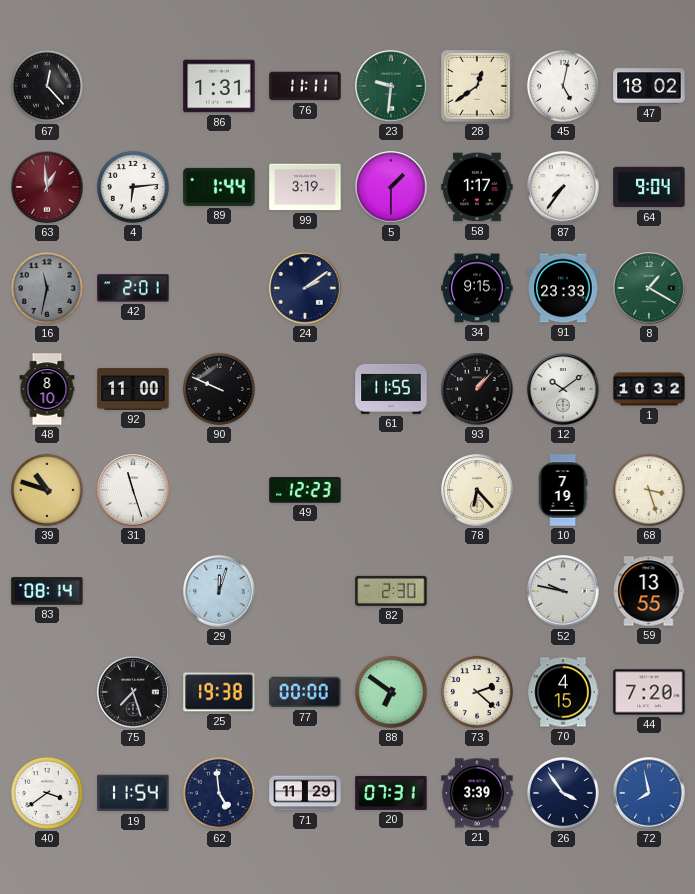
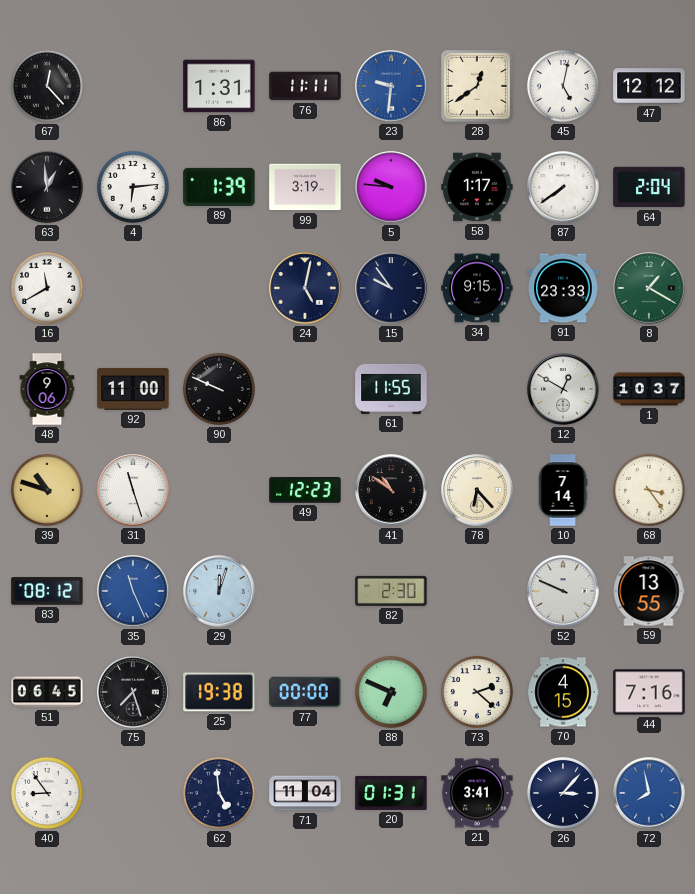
23 dial: green -> blue (391, 86)
47: 18:02 -> 12:12 (649, 86)
63 dial: burgundy -> black (47, 187)
89: 1:44 -> 1:39 (219, 187)
5: 1:30 -> 9:46 (391, 187)
87: 7:36 -> 7:39 (563, 187)
64: 9:04 -> 2:04 (649, 187)
16: 11:32 -> 11:40 (47, 288)
16 dial: grey -> white (47, 288)
42: 2:01 -> none (133, 288)
24: 2:09 -> 5:02 (305, 288)
15: none -> 9:54 (391, 288)
48: 8:10 -> 9:06 (47, 389)
93: 1:07 -> none (477, 389)
12: 10:09 -> 12:50 (563, 389)
1: 10:32 -> 10:37 (649, 389)
41: none -> 10:51 (391, 490)
10: 7:19 -> 7:14 (563, 490)
68: 3:27 -> 3:24 (649, 490)
83: 08:14 -> 08:12 (47, 591)
35: none -> 11:26 (133, 591)
52: 9:47 -> 9:49 (563, 591)
51: none -> 06:45 (47, 692)
88: 6:51 -> 6:49 (391, 692)
44: 7:20 -> 7:16 (649, 692)
40: 3:39 -> 8:54 (47, 793)
19: 11:54 -> none (133, 793)
71: 11:29 -> 11:04 (305, 793)
20: 07:31 -> 01:31 (391, 793)
21: 3:39 -> 3:41 (477, 793)
26: 3:54 -> 3:07 (563, 793)
